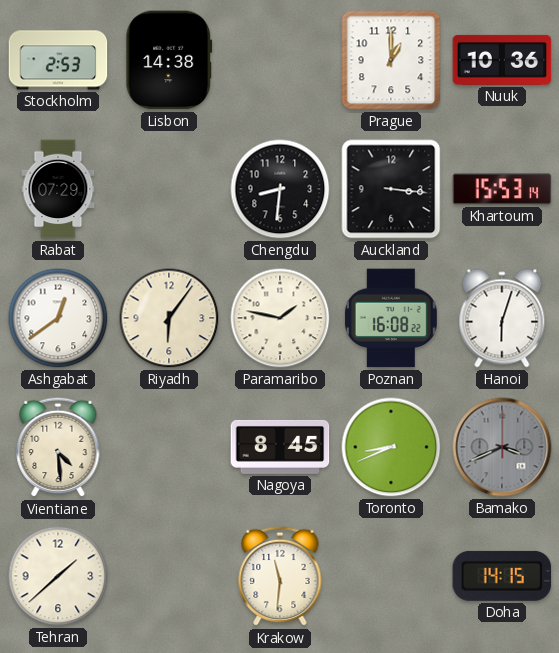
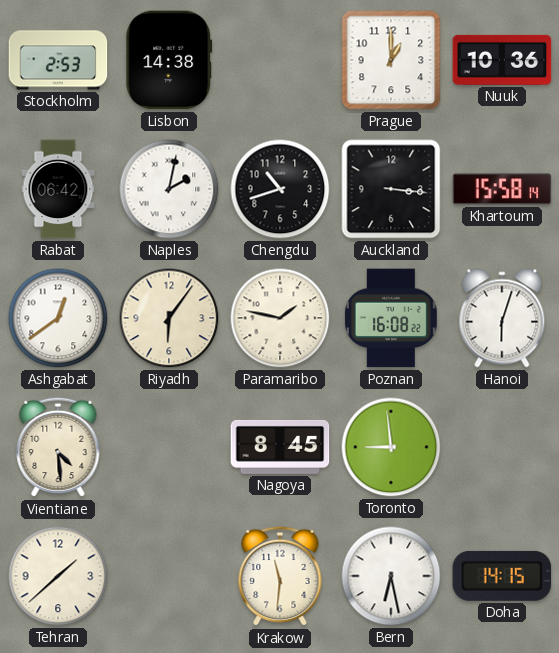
Rabat: 07:29 -> 06:42 (58, 189)
Naples: none -> 2:02 (169, 189)
Chengdu: 8:31 -> 10:42 (280, 189)
Khartoum: 15:53 -> 15:58 (502, 189)
Toronto: 8:41 -> 8:59 (391, 447)
Bamako: 3:41 -> none (502, 447)
Bern: none -> 6:28 (391, 576)
